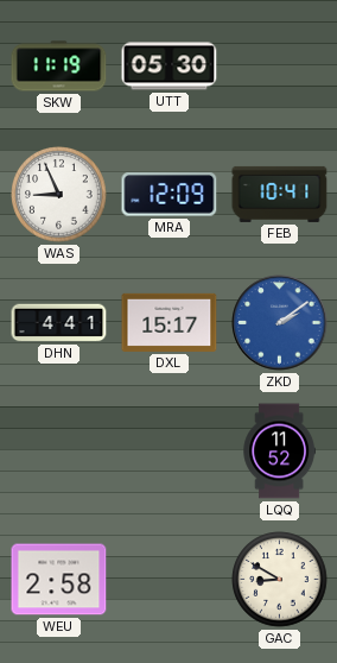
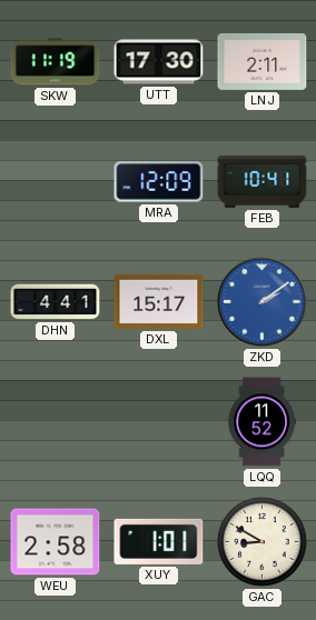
UTT: 05:30 -> 17:30 (159, 62)
LNJ: none -> 2:11 (263, 61)
WAS: 8:56 -> none (59, 195)
XUY: none -> 1:01 (159, 541)
